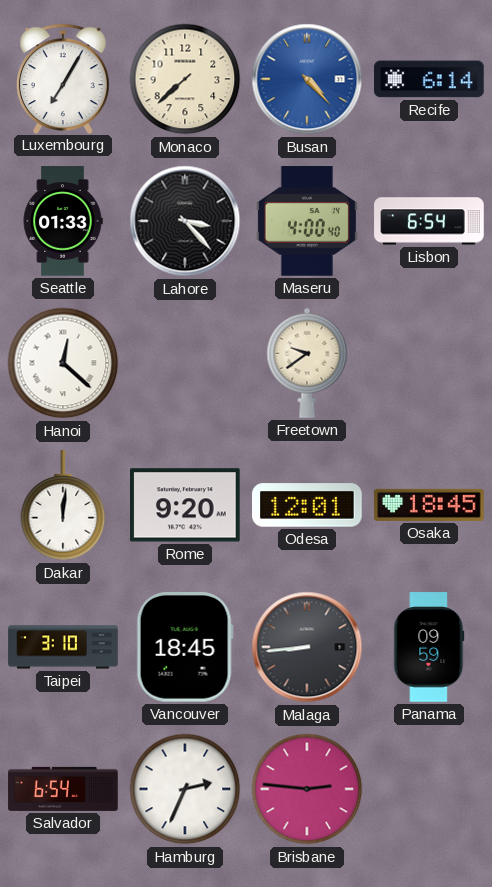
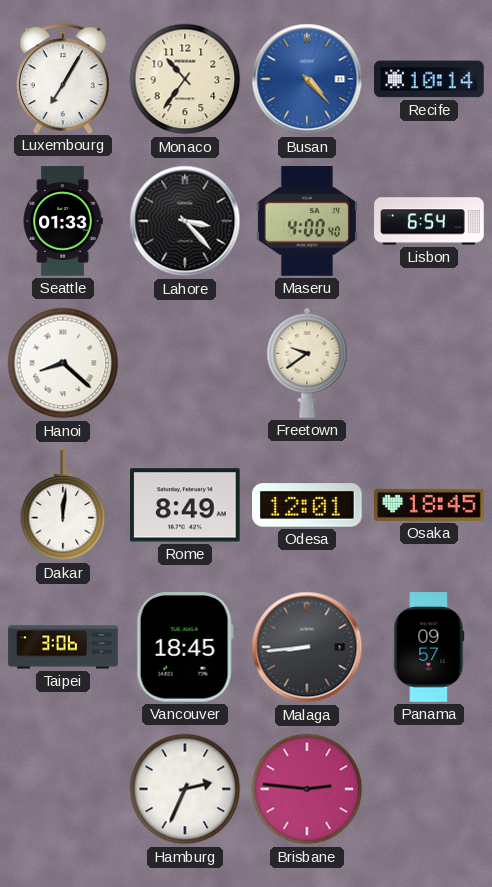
Monaco: 7:38 -> 10:36 (185, 79)
Recife: 6:14 -> 10:14 (429, 79)
Hanoi: 12:22 -> 8:22 (63, 363)
Rome: 9:20 -> 8:49 (186, 505)
Taipei: 3:10 -> 3:06 (63, 647)
Panama: 09:59 -> 09:57 (429, 647)
Salvador: 6:54 -> none (63, 789)
